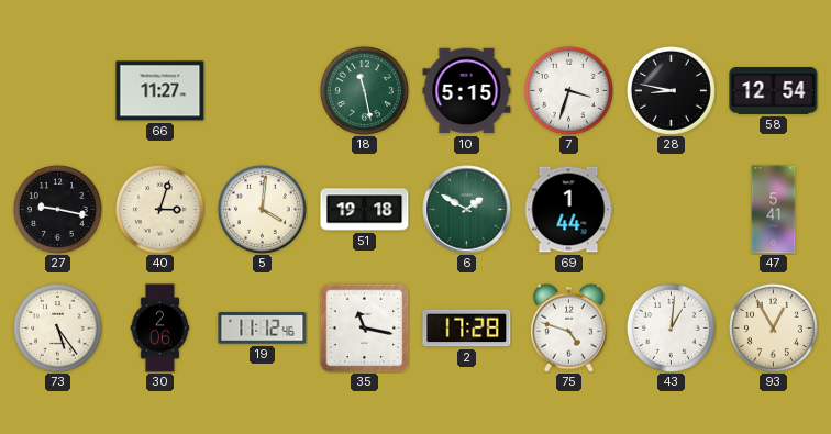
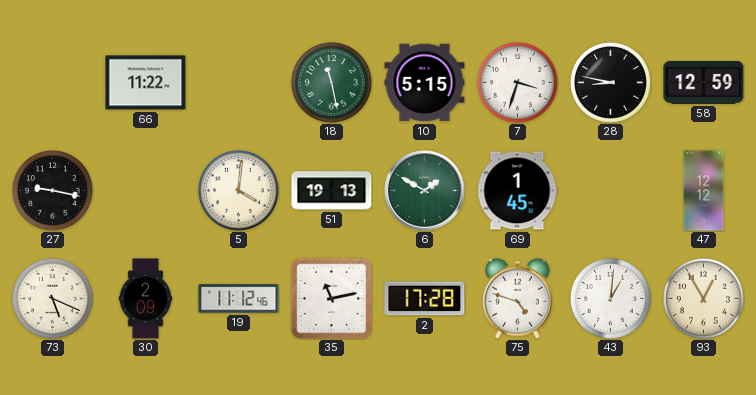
66: 11:27 -> 11:22 (146, 83)
58: 12:54 -> 12:59 (704, 83)
40: 3:03 -> none (159, 209)
51: 19:18 -> 19:13 (332, 191)
69: 1:44 -> 1:45 (517, 191)
47: 5:41 -> 12:12 (704, 191)
73: 5:24 -> 5:19 (52, 298)
30: 2:06 -> 2:09 (146, 299)
35: 11:17 -> 11:13 (331, 298)
